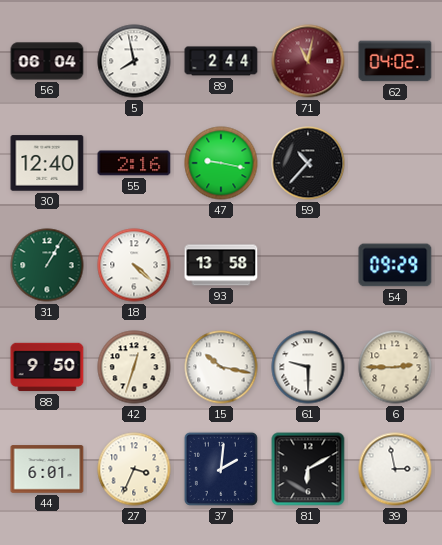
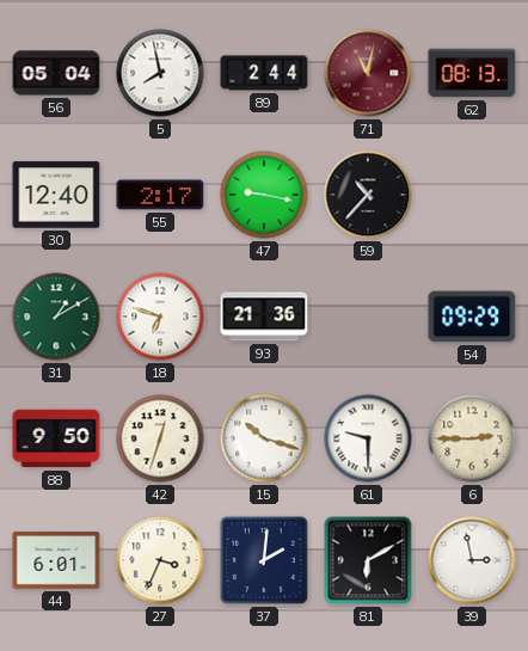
56: 06:04 -> 05:04 (56, 73)
62: 04:02 -> 08:13 (472, 73)
55: 2:16 -> 2:17 (160, 195)
31: 1:05 -> 1:10 (56, 317)
18: 4:22 -> 6:48 (160, 317)
93: 13:58 -> 21:36 (264, 317)
15: 10:17 -> 10:18 (264, 438)
